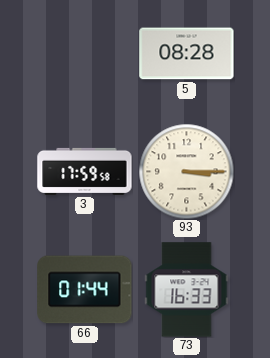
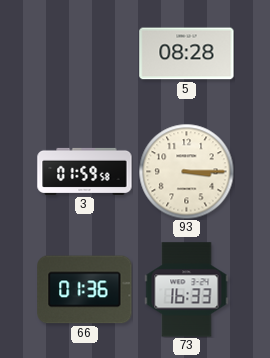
3: 17:59 -> 01:59 (85, 171)
66: 01:44 -> 01:36 (85, 290)
